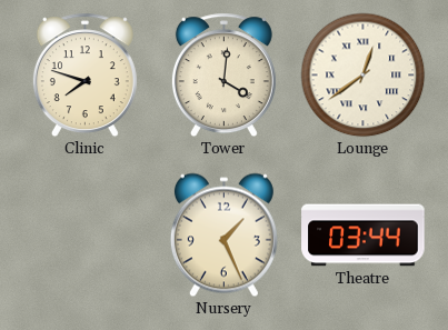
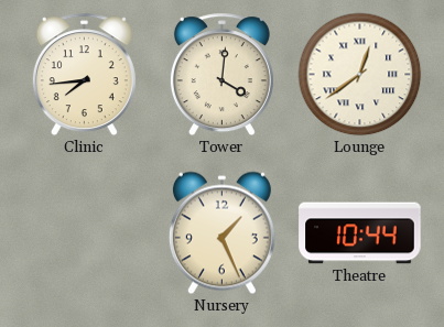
Clinic: 7:48 -> 7:44 (84, 75)
Theatre: 03:44 -> 10:44 (360, 233)
